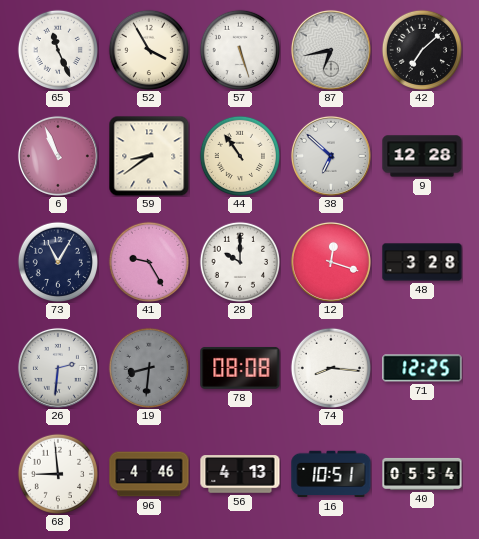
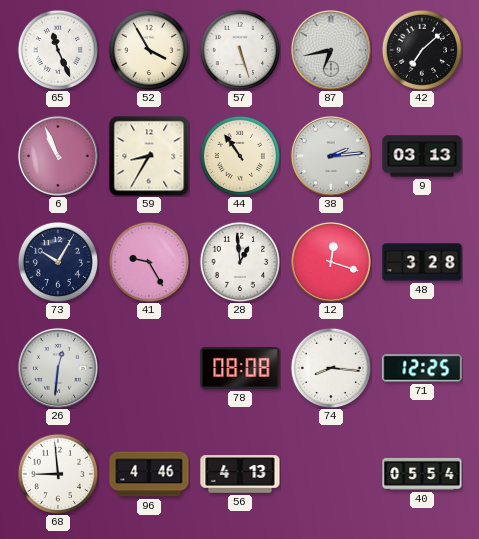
59: 8:39 -> 8:35 (149, 156)
38: 6:52 -> 2:14 (331, 156)
9: 12:28 -> 03:13 (422, 156)
73: 11:05 -> 10:05 (57, 261)
28: 10:00 -> 12:59 (239, 261)
26: 2:31 -> 12:31 (58, 368)
19: 8:31 -> none (148, 367)
16: 10:51 -> none (331, 474)
